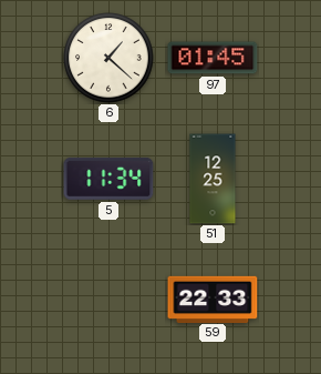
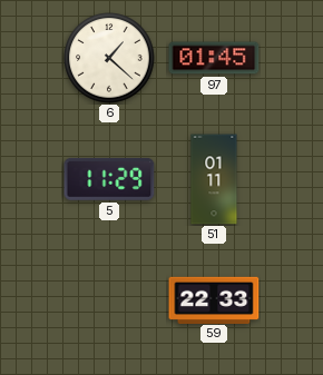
5: 11:34 -> 11:29 (109, 179)
51: 12:25 -> 01:11 (214, 179)
